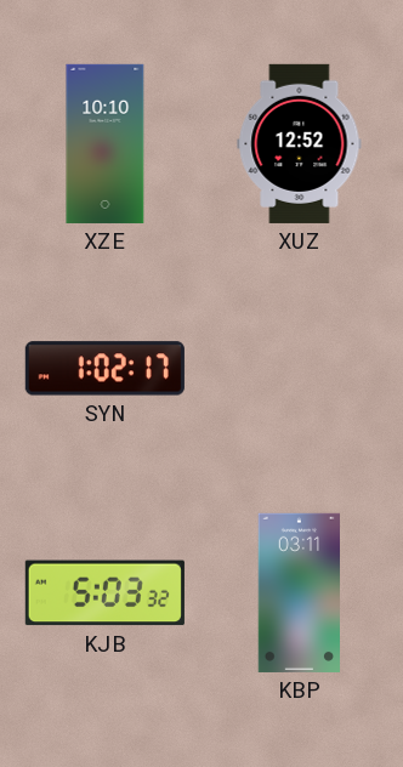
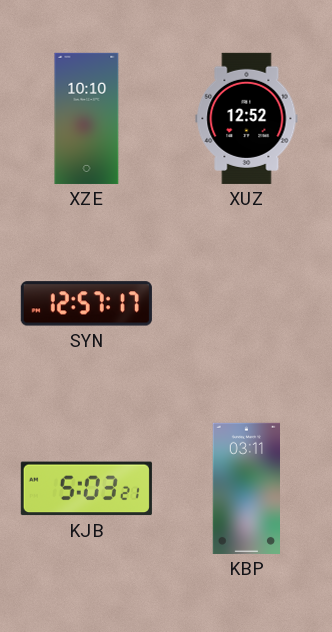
SYN: 1:02 -> 12:57 (86, 304)
KJB: 5:03:32 -> 5:03:21 (86, 489)
